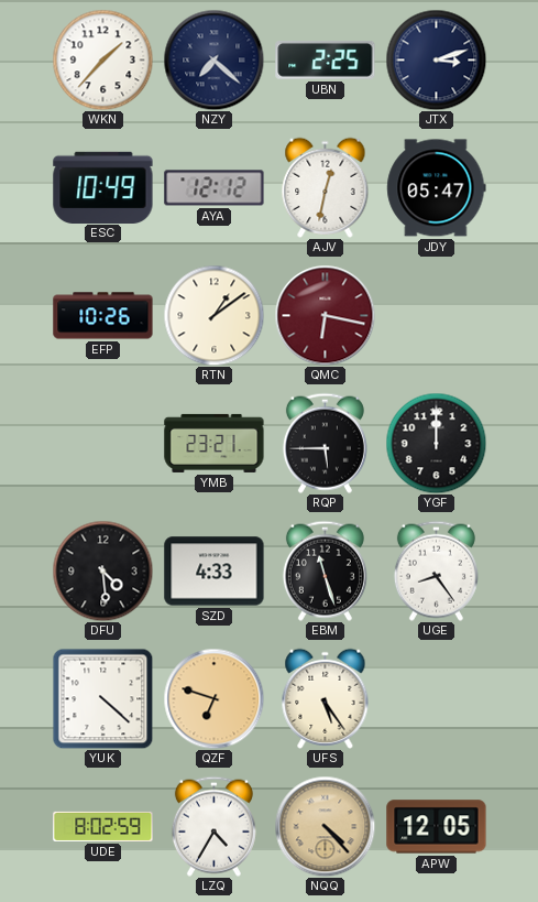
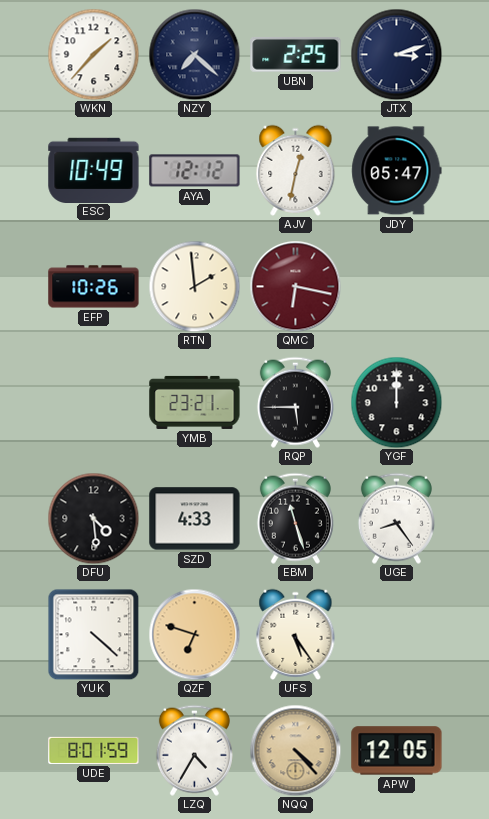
RTN: 1:09 -> 1:59 (194, 286)
UDE: 8:02 -> 8:01 (94, 750)
